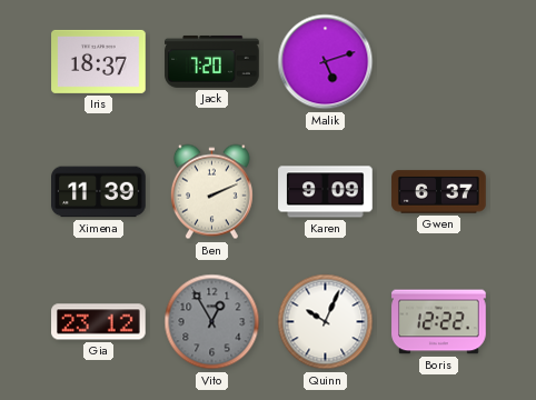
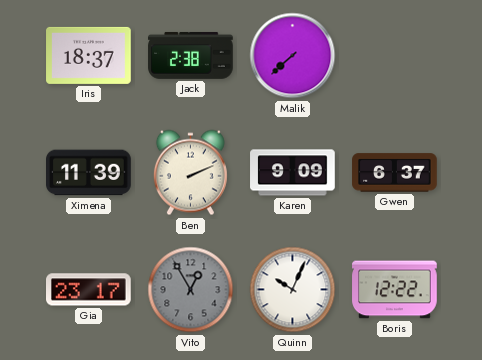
Jack: 7:20 -> 2:38 (191, 55)
Malik: 5:12 -> 7:38 (293, 56)
Gia: 23:12 -> 23:17 (89, 290)
